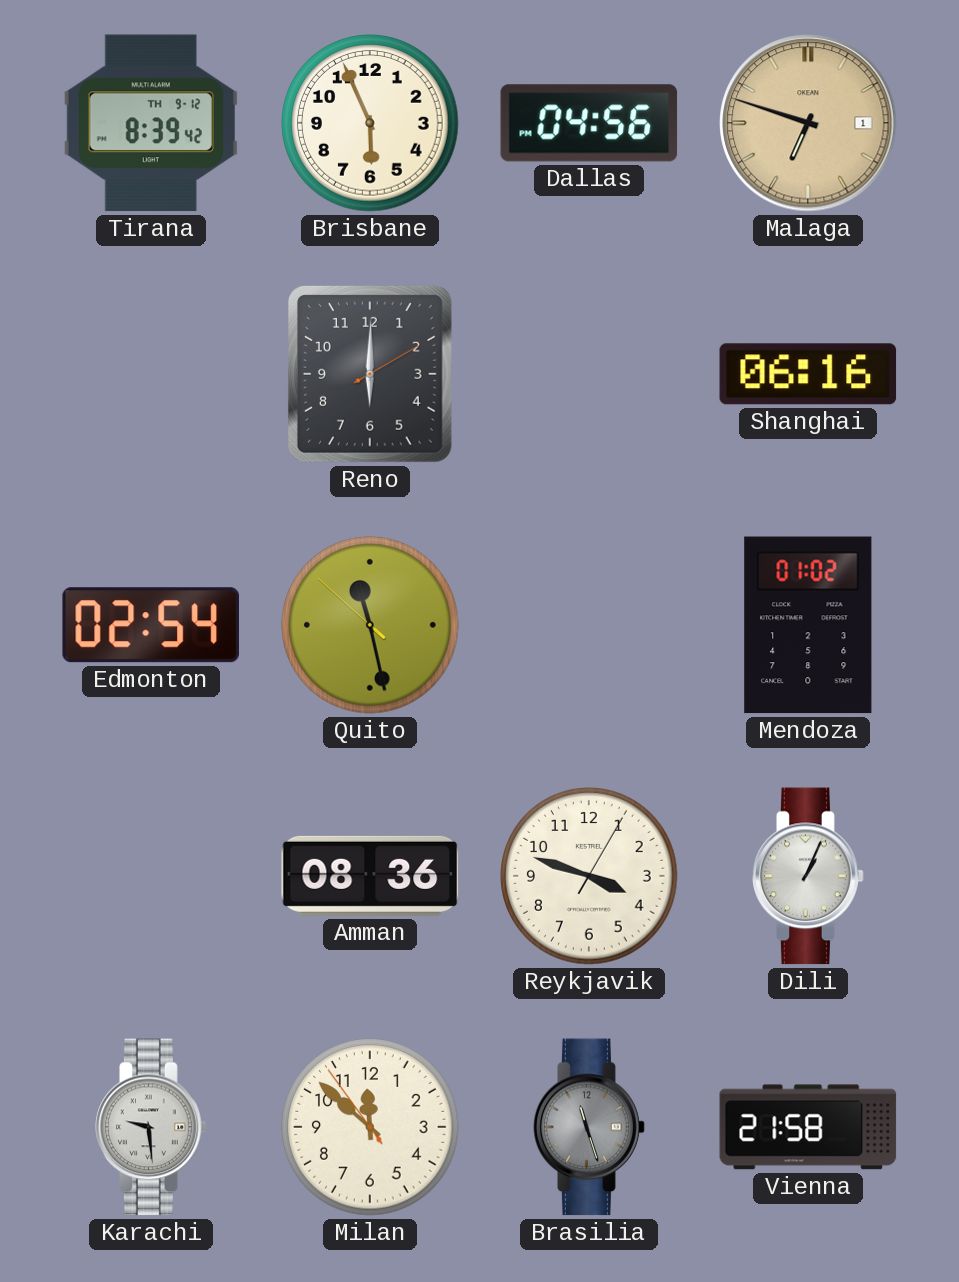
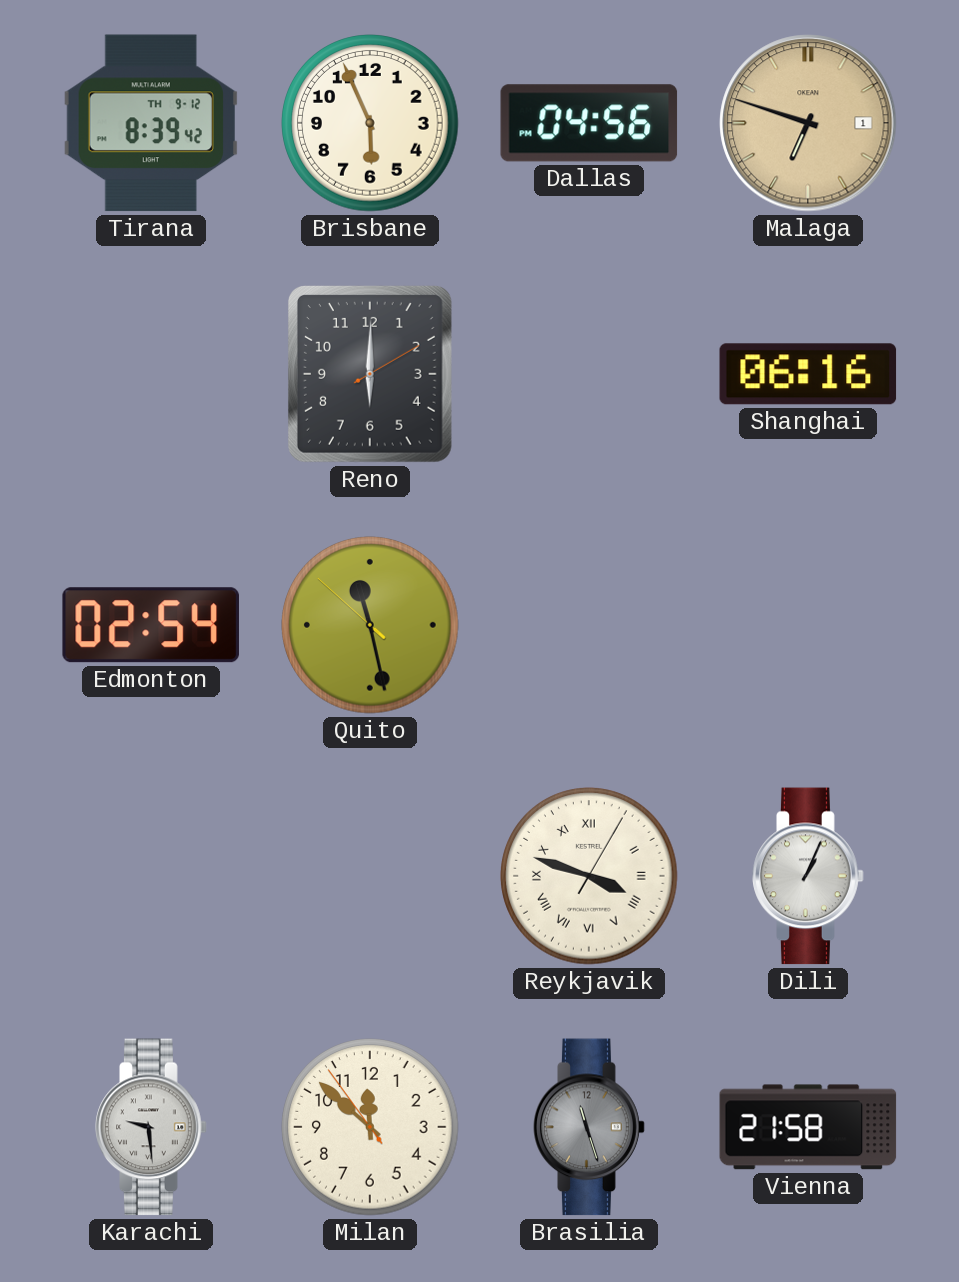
Mendoza: 01:02 -> none (808, 625)
Amman: 08:36 -> none (370, 876)
Reykjavik numerals: Arabic -> Roman (589, 876)
